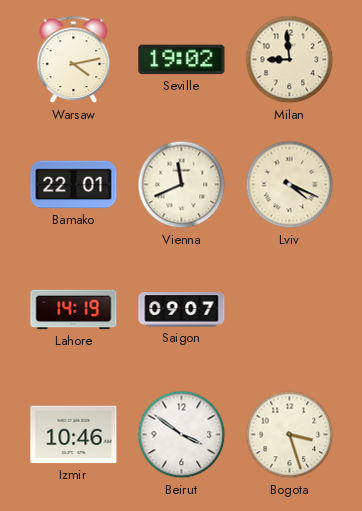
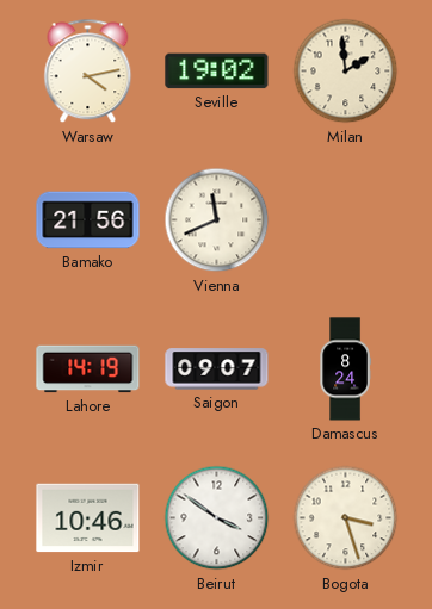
Milan: 8:59 -> 1:59 (346, 72)
Bamako: 22:01 -> 21:56 (88, 220)
Lviv: 4:19 -> none (290, 185)
Damascus: none -> 8:24 (345, 369)
